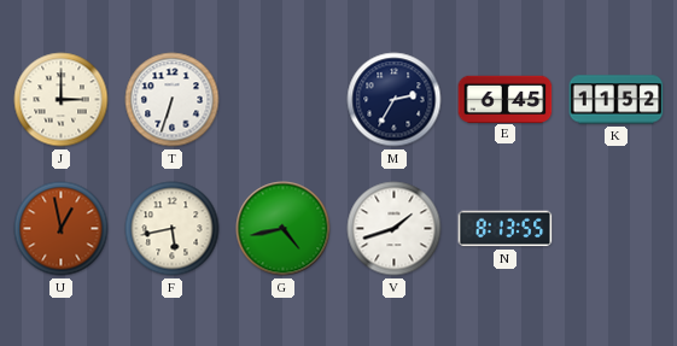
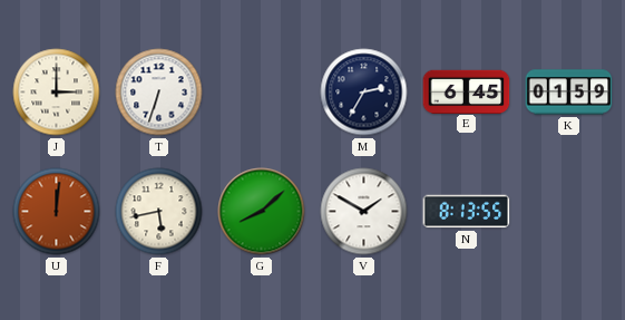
K: 11:52 -> 01:59 (569, 93)
U: 12:58 -> 12:01 (57, 212)
G: 4:43 -> 8:08 (262, 212)
V: 1:42 -> 1:50 (364, 212)
